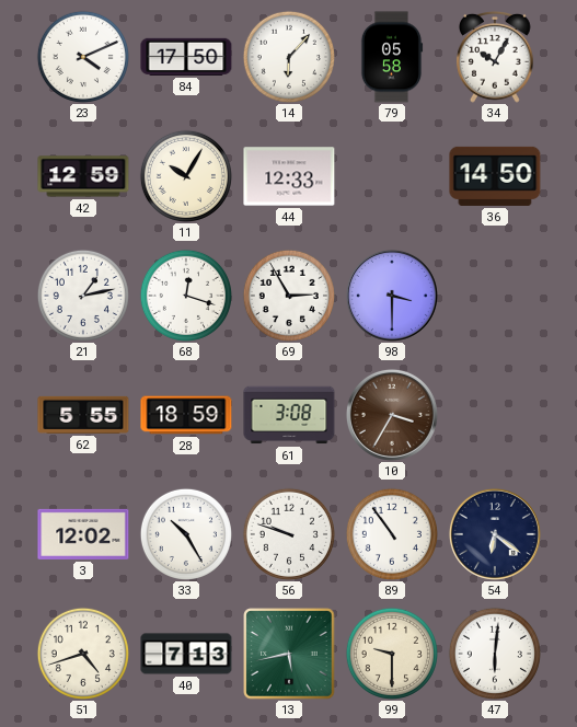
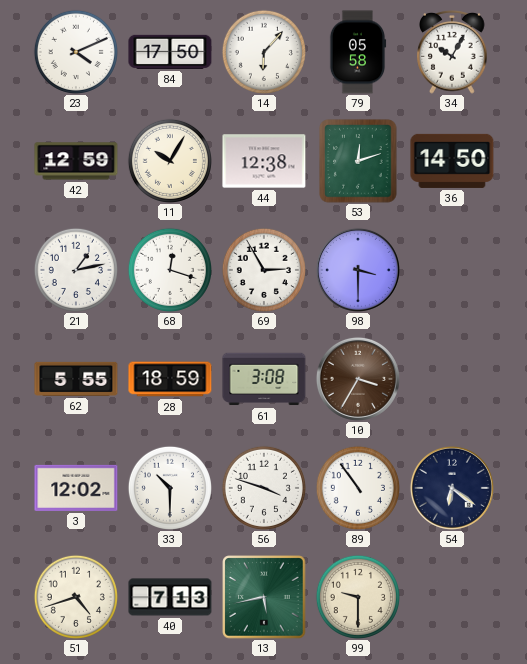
44: 12:33 -> 12:38 (264, 161)
53: none -> 12:12 (358, 161)
33: 10:25 -> 10:30 (170, 488)
56: 9:48 -> 3:48 (264, 488)
47: 6:01 -> none (495, 654)
